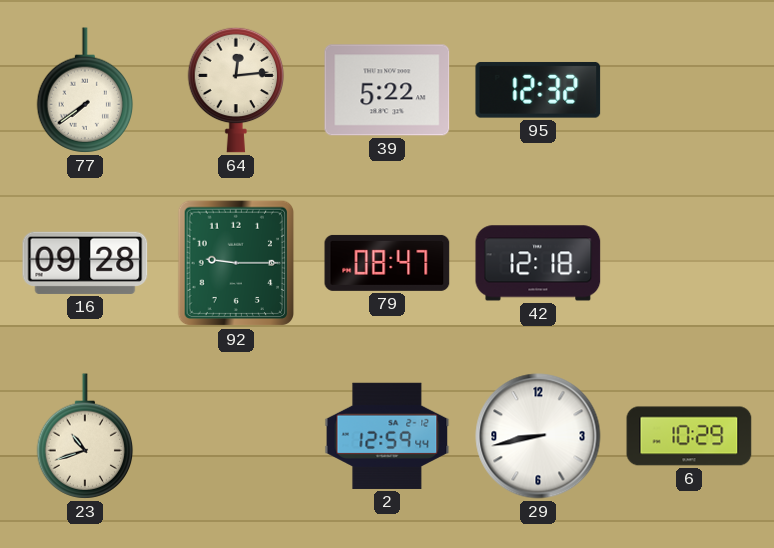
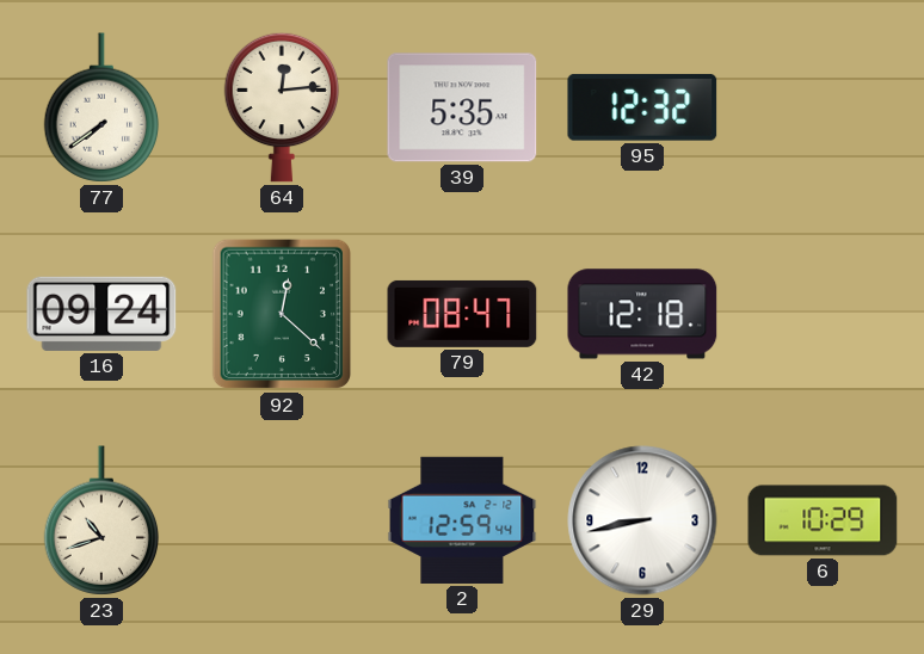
39: 5:22 -> 5:35 (462, 107)
16: 09:28 -> 09:24 (101, 314)
92: 9:15 -> 12:22 (282, 314)
